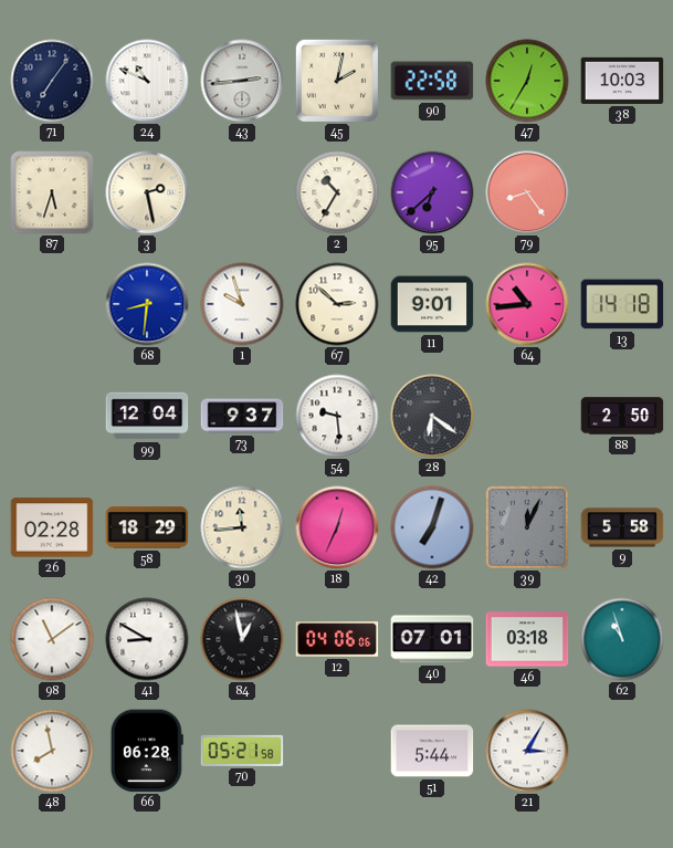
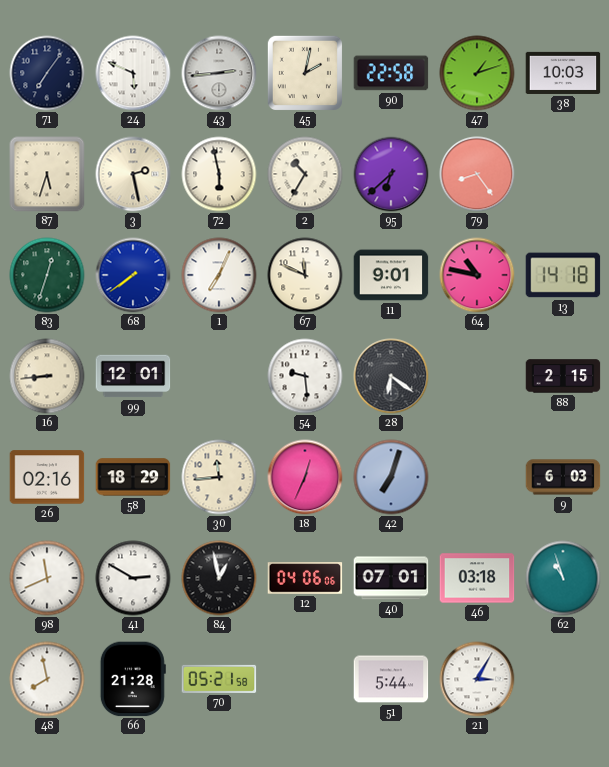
24: 10:49 -> 5:49 (133, 73)
47: 12:35 -> 1:12 (477, 73)
72: none -> 5:58 (219, 174)
83: none -> 12:33 (47, 275)
68: 8:31 -> 7:39 (133, 275)
1: 9:57 -> 7:04 (219, 275)
67: 2:52 -> 11:49 (305, 275)
64: 10:44 -> 10:47 (477, 275)
16: none -> 8:44 (47, 376)
99: 12:04 -> 12:01 (133, 376)
73: 9:37 -> none (242, 416)
88: 2:50 -> 2:15 (563, 376)
26: 02:28 -> 02:16 (47, 477)
39: 12:04 -> none (527, 527)
9: 5:58 -> 6:03 (563, 477)
98: 11:09 -> 11:41 (47, 578)
41: 8:50 -> 2:50 (133, 578)
66: 06:28 -> 21:28 (133, 679)
